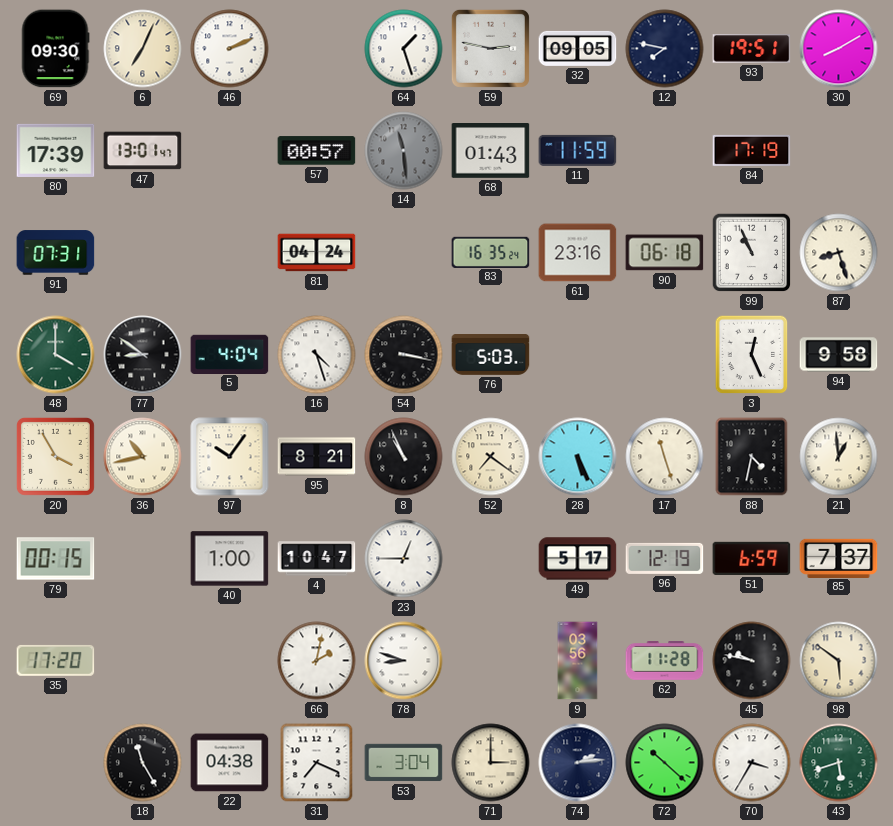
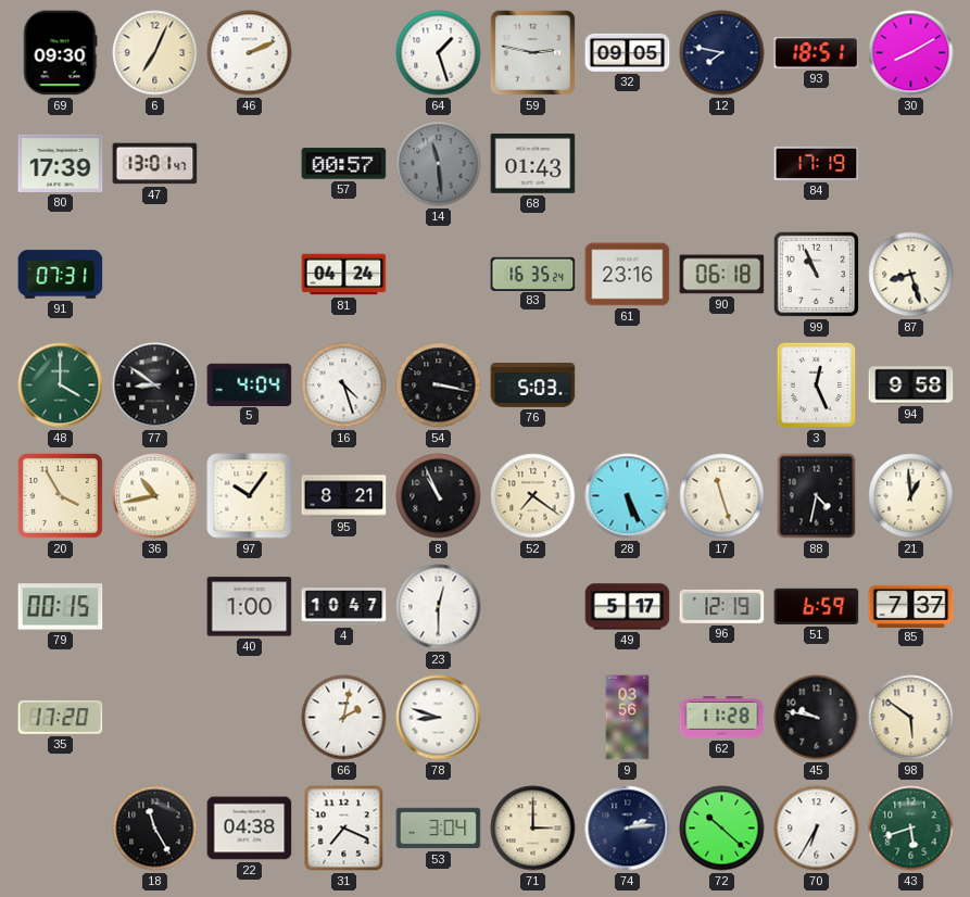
93: 19:51 -> 18:51 (817, 53)
11: 11:59 -> none (578, 150)
23: 12:45 -> 12:30 (439, 607)
70: 3:35 -> 6:35 (817, 829)
